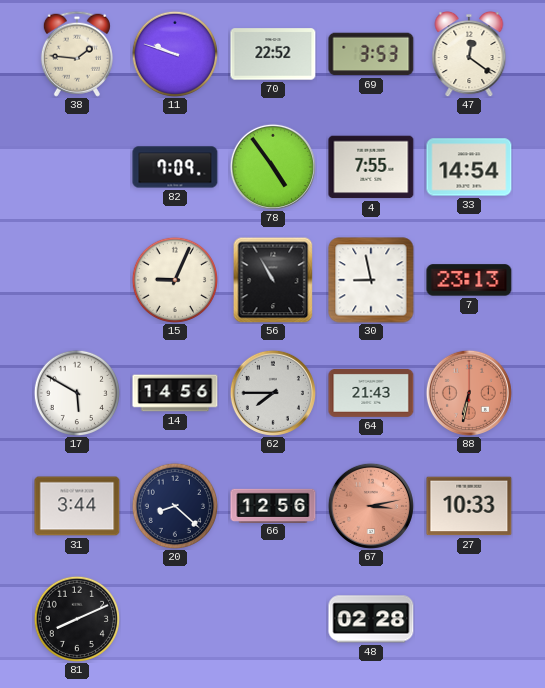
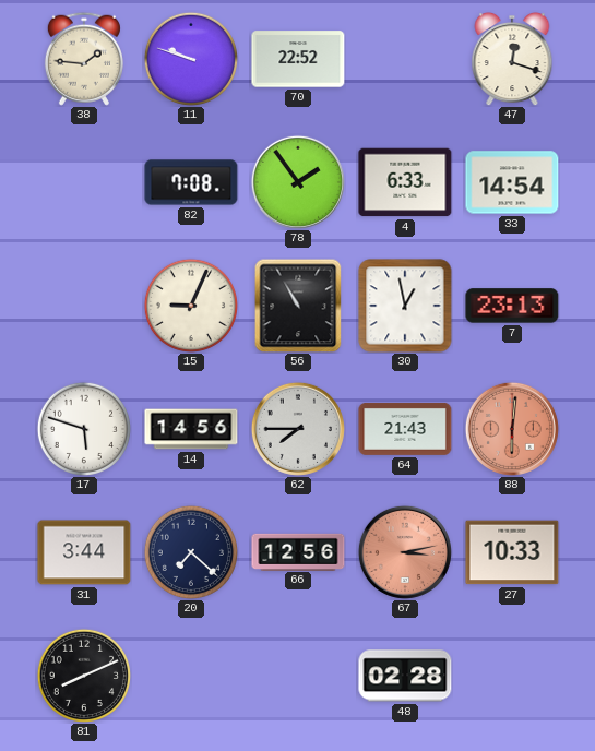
69: 3:53 -> none (371, 54)
47: 12:21 -> 12:18 (512, 59)
82: 7:09 -> 7:08 (191, 182)
78: 4:54 -> 1:54 (298, 182)
4: 7:55 -> 6:33 (405, 182)
30: 8:58 -> 12:58 (405, 306)
17: 5:50 -> 5:48 (83, 428)
88: 6:32 -> 6:01 (512, 429)
20: 8:22 -> 7:22 (190, 551)
